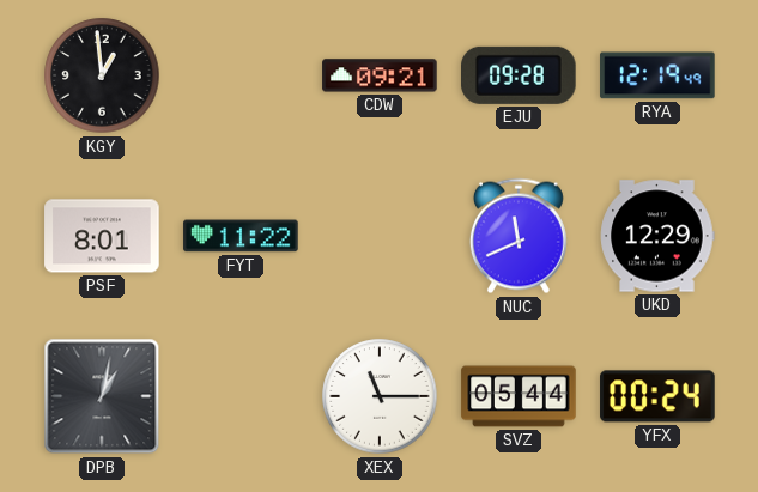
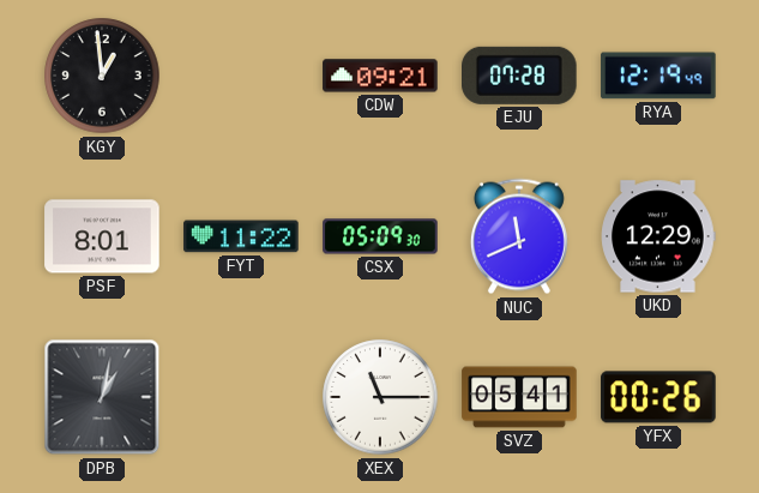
EJU: 09:28 -> 07:28 (520, 76)
CSX: none -> 05:09 (380, 236)
SVZ: 05:44 -> 05:41 (519, 397)
YFX: 00:24 -> 00:26 (658, 397)
